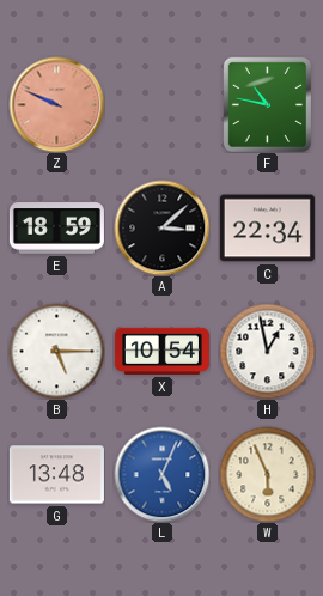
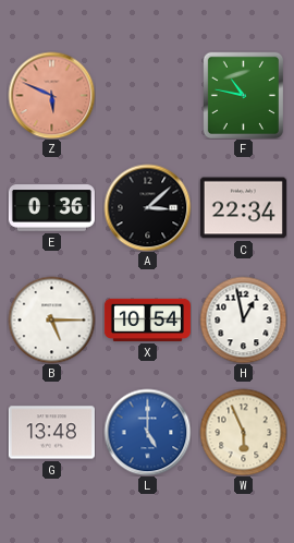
Z: 9:49 -> 5:49 (51, 95)
E: 18:59 -> 0:36 (51, 208)
L: 5:04 -> 5:00 (147, 432)
